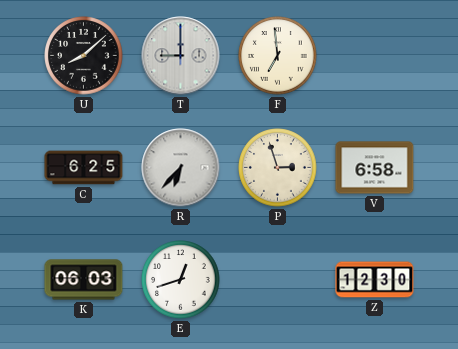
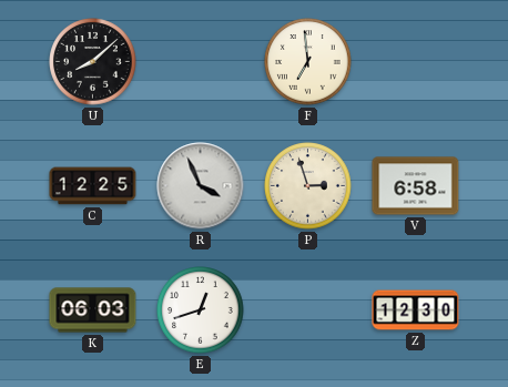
T: 9:00 -> none (181, 56)
C: 6:25 -> 12:25 (93, 186)
R: 6:37 -> 3:56 (201, 186)
